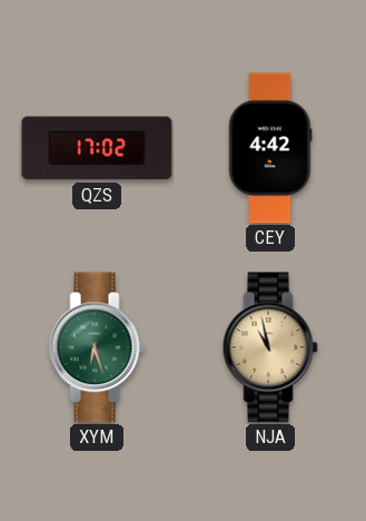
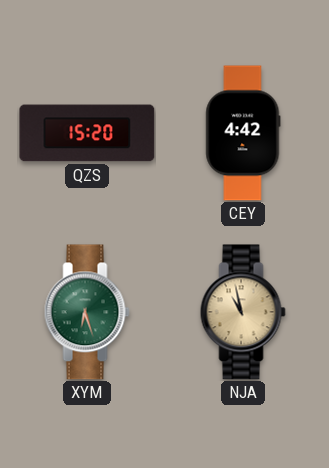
QZS: 17:02 -> 15:20 (87, 133)
